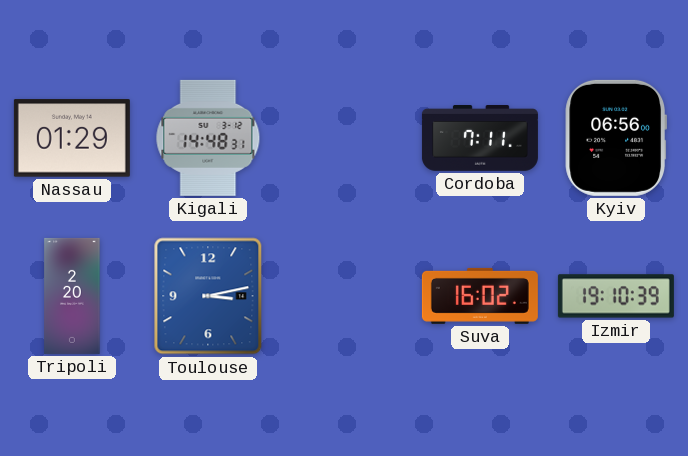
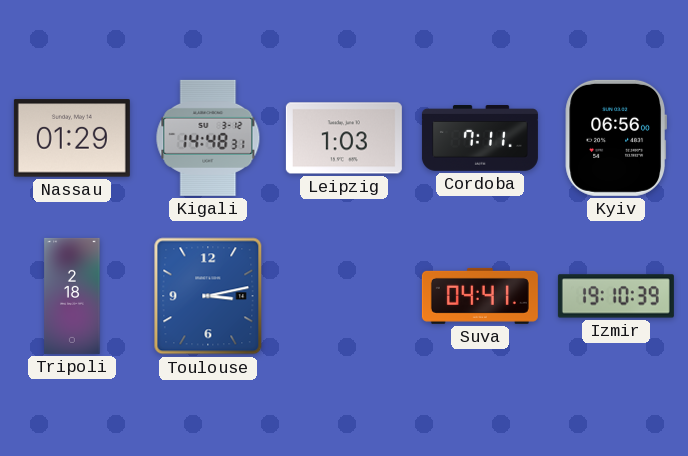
Leipzig: none -> 1:03 (344, 138)
Tripoli: 2:20 -> 2:18 (72, 296)
Suva: 16:02 -> 04:41 (480, 296)
